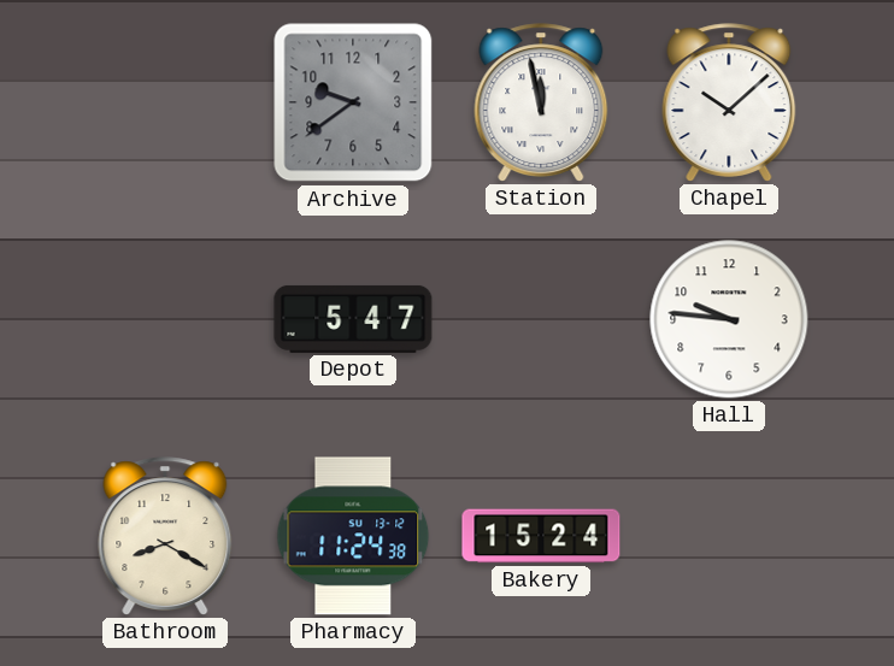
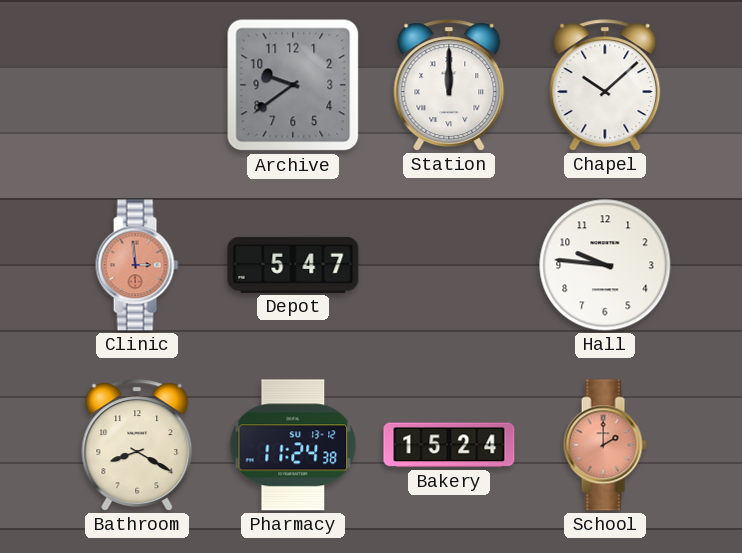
Station: 11:58 -> 12:00 (449, 85)
Clinic: none -> 2:59 (137, 265)
School: none -> 2:00 (605, 445)
